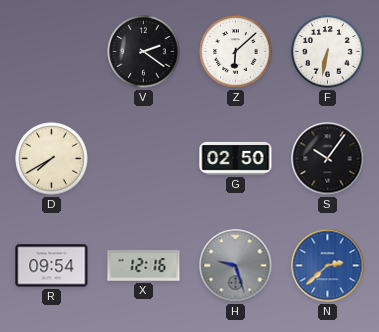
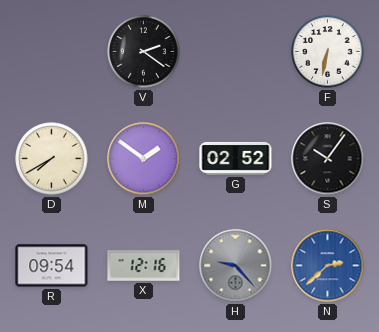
Z: 6:08 -> none (236, 52)
M: none -> 1:51 (144, 159)
G: 02:50 -> 02:52 (236, 158)
H: 9:27 -> 9:23 (236, 266)
